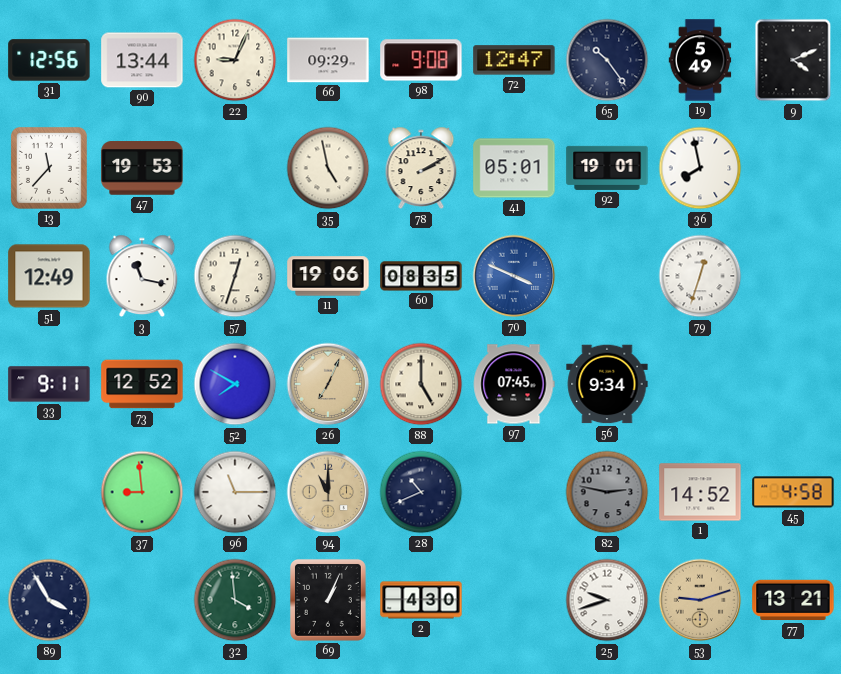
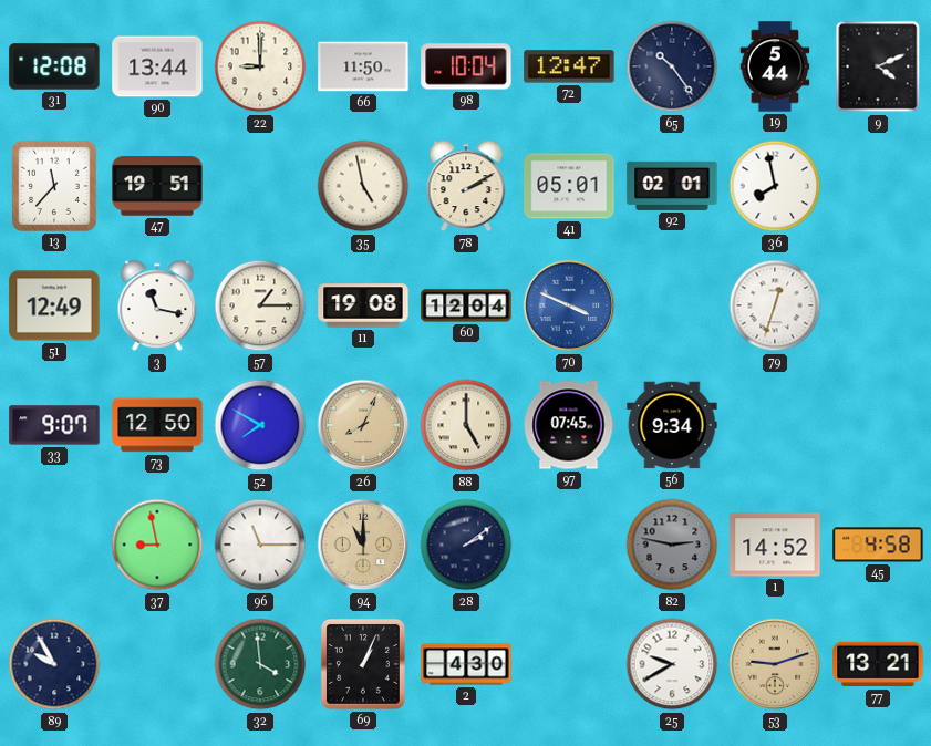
31: 12:56 -> 12:08 (54, 66)
22: 9:04 -> 9:00 (260, 66)
66: 09:29 -> 11:50 (363, 66)
98: 9:08 -> 10:04 (466, 66)
19: 5:49 -> 5:44 (775, 66)
47: 19:53 -> 19:51 (157, 186)
92: 19:01 -> 02:01 (672, 186)
57: 12:33 -> 1:15 (260, 305)
11: 19:06 -> 19:08 (363, 305)
60: 08:35 -> 12:04 (466, 305)
33: 9:11 -> 9:07 (54, 425)
73: 12:52 -> 12:50 (157, 425)
26: 7:04 -> 8:04 (363, 425)
37: 8:59 -> 8:58 (157, 545)
28: 10:41 -> 2:09 (466, 545)
89: 3:55 -> 9:55 (54, 664)
25: 9:42 -> 9:40 (672, 664)
